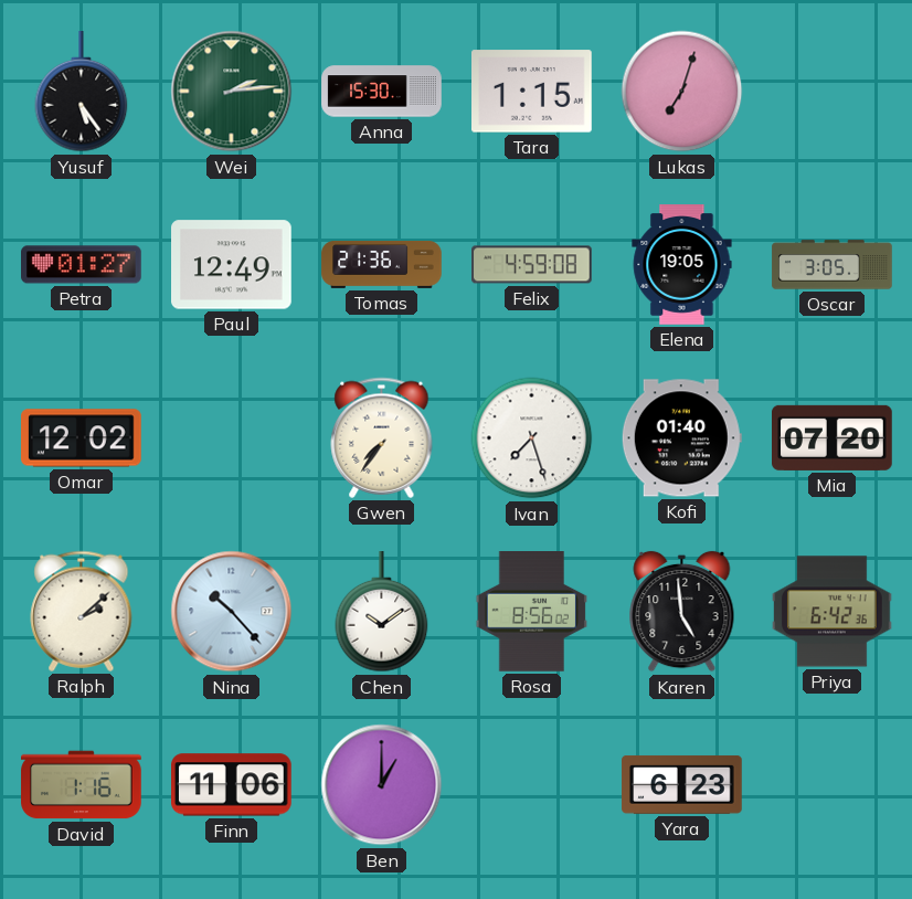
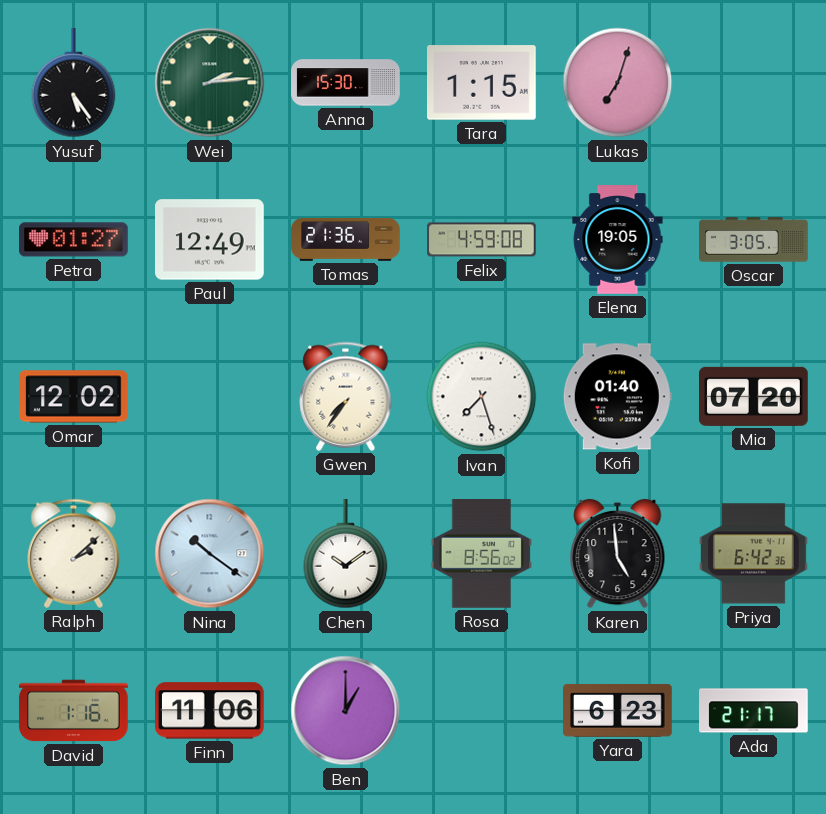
Nina: 10:23 -> 10:21 (210, 554)
Ada: none -> 21:17 (754, 711)
